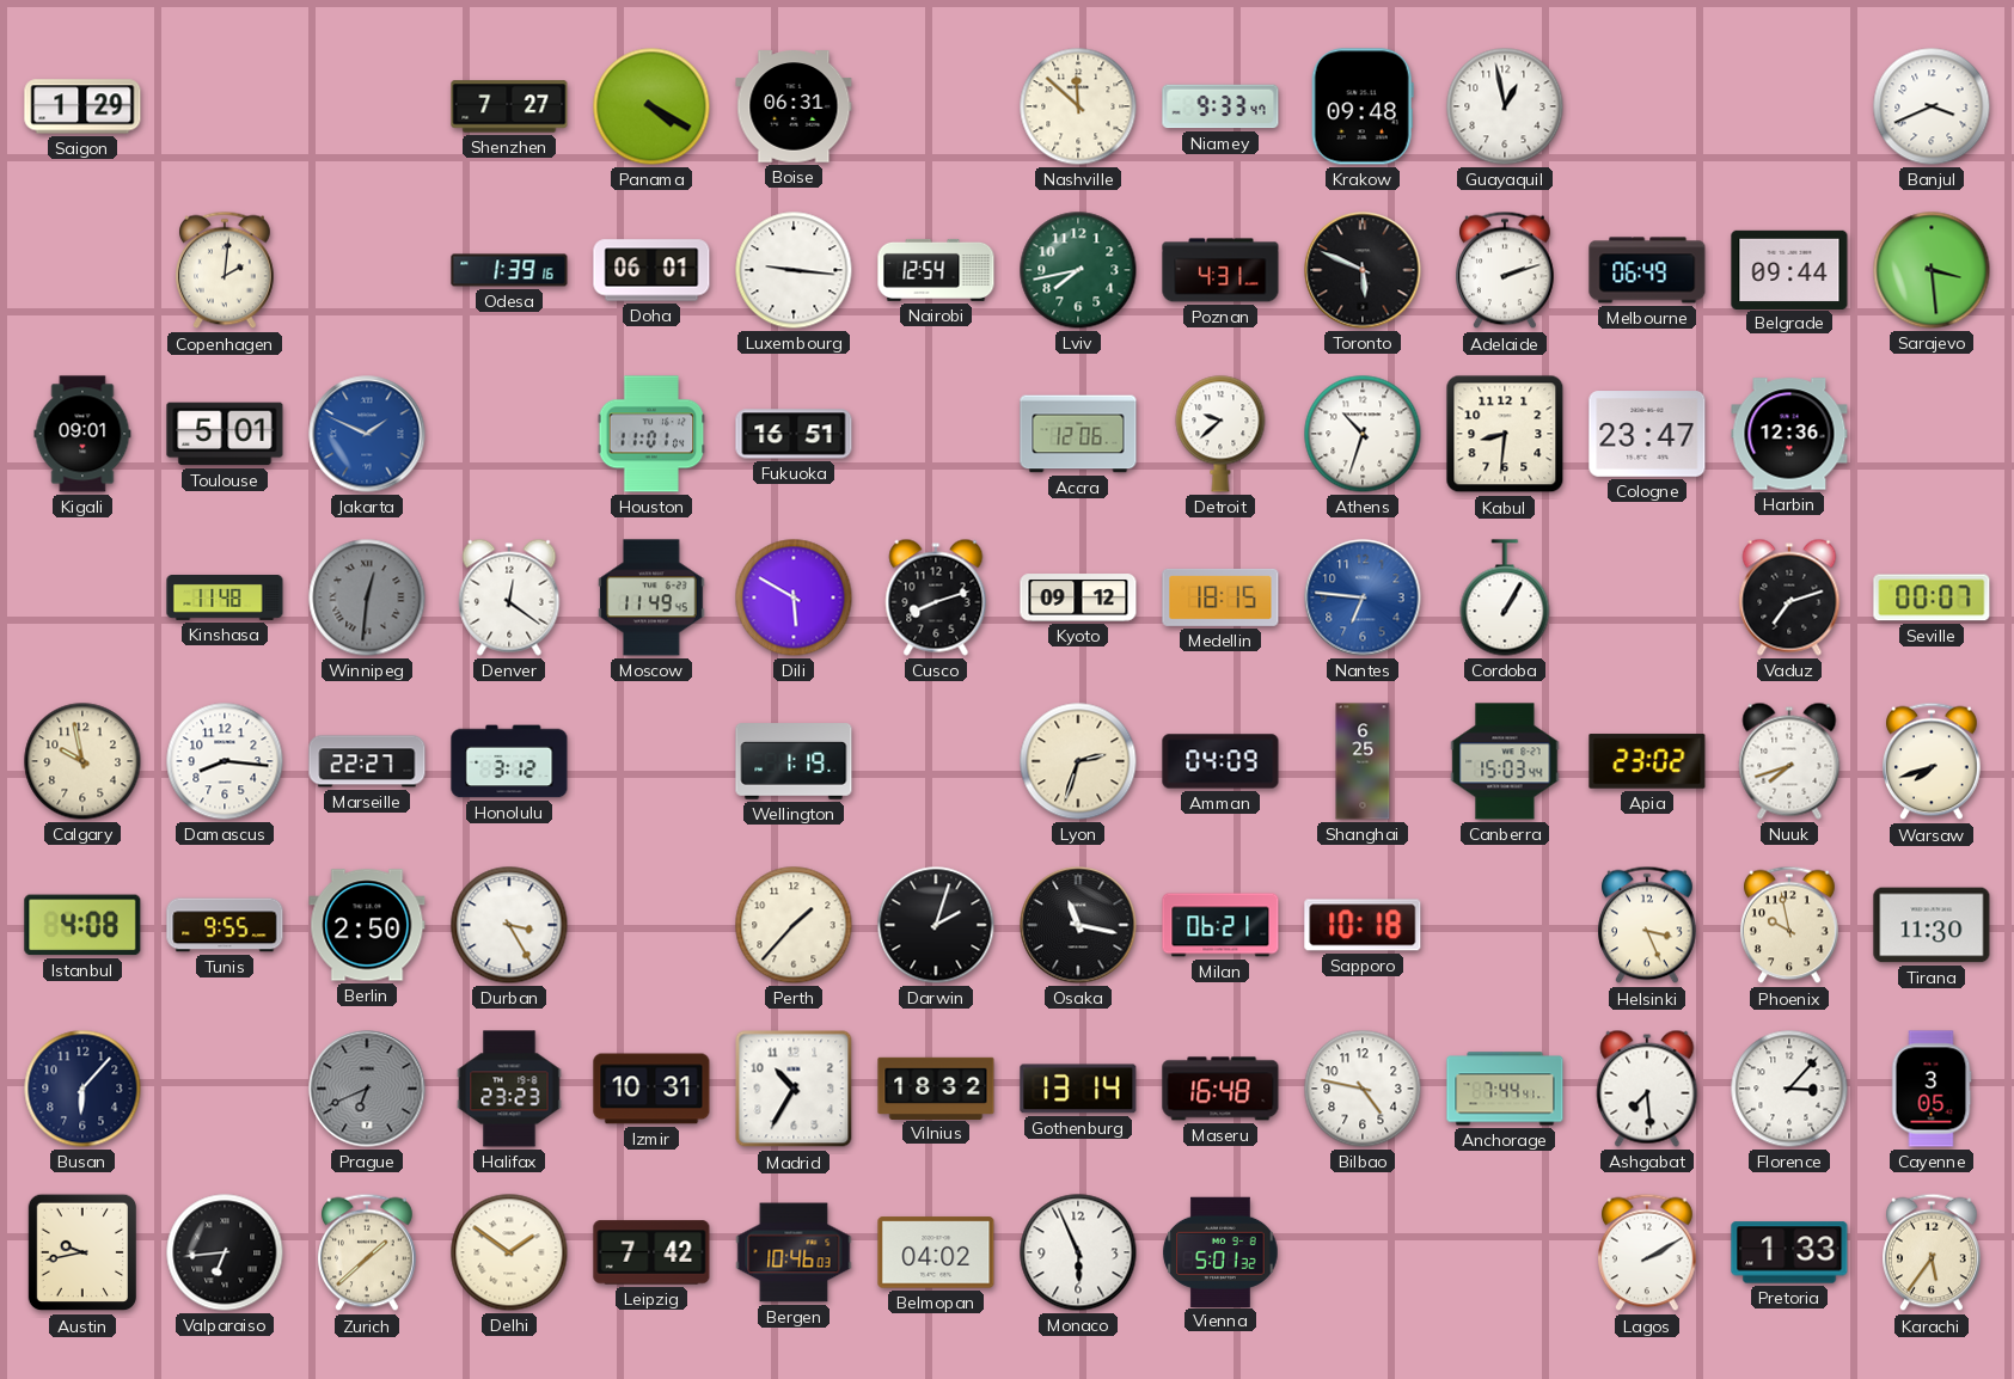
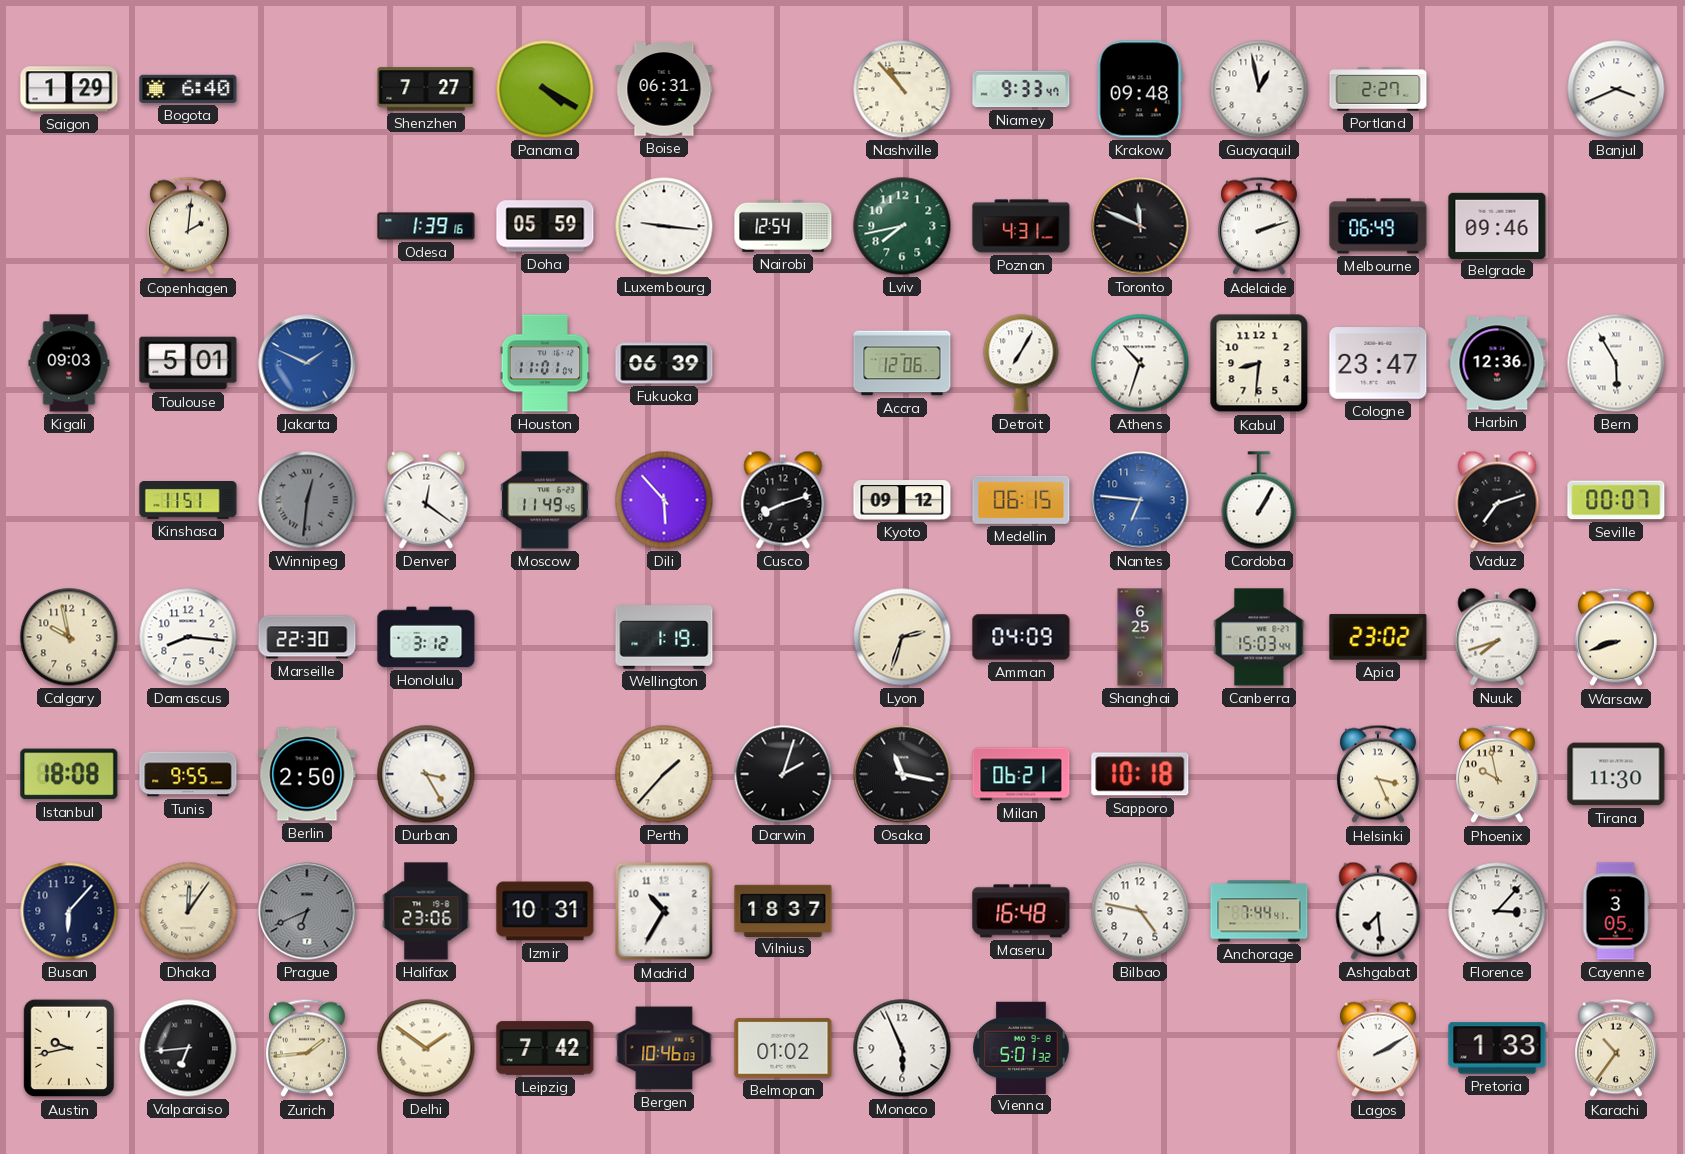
Bogota: none -> 6:40 (188, 89)
Nashville: 11:52 -> 10:53 (902, 89)
Portland: none -> 2:27 (1378, 89)
Doha: 06:01 -> 05:59 (545, 226)
Toronto: 5:49 -> 11:49 (1140, 226)
Belgrade: 09:44 -> 09:46 (1497, 225)
Sarajevo: 3:29 -> none (1932, 270)
Kigali: 09:01 -> 09:03 (69, 363)
Fukuoka: 16:51 -> 06:39 (664, 363)
Detroit: 9:38 -> 7:05 (1021, 363)
Bern: none -> 5:55 (1616, 363)
Kinshasa: 11:48 -> 11:51 (188, 501)
Dili: 5:50 -> 5:53 (664, 500)
Medellin: 18:15 -> 06:15 (1021, 500)
Marseille: 22:27 -> 22:30 (307, 637)
Warsaw: 7:42 -> 8:42 (1617, 637)
Istanbul: 4:08 -> 18:08 (69, 774)
Dhaka: none -> 12:06 (188, 911)
Halifax: 23:23 -> 23:06 (426, 911)
Vilnius: 18:32 -> 18:37 (783, 910)
Gothenburg: 13:14 -> none (1078, 1089)
Zurich: 1:38 -> 1:44 (308, 1048)
Belmopan: 04:02 -> 01:02 (783, 1048)
Karachi: 5:36 -> 10:36 (1617, 1048)
